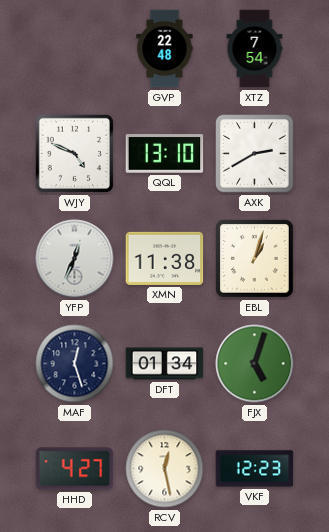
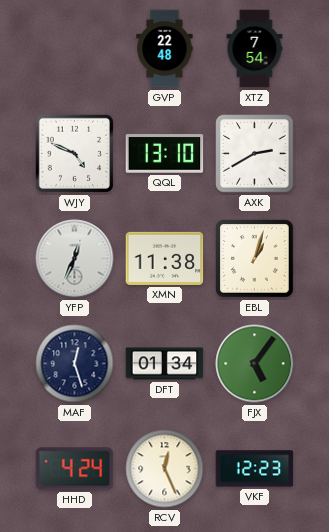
FJX: 5:03 -> 5:06 (255, 364)
HHD: 4:27 -> 4:24 (75, 469)
RCV: 12:28 -> 12:26 (165, 469)
